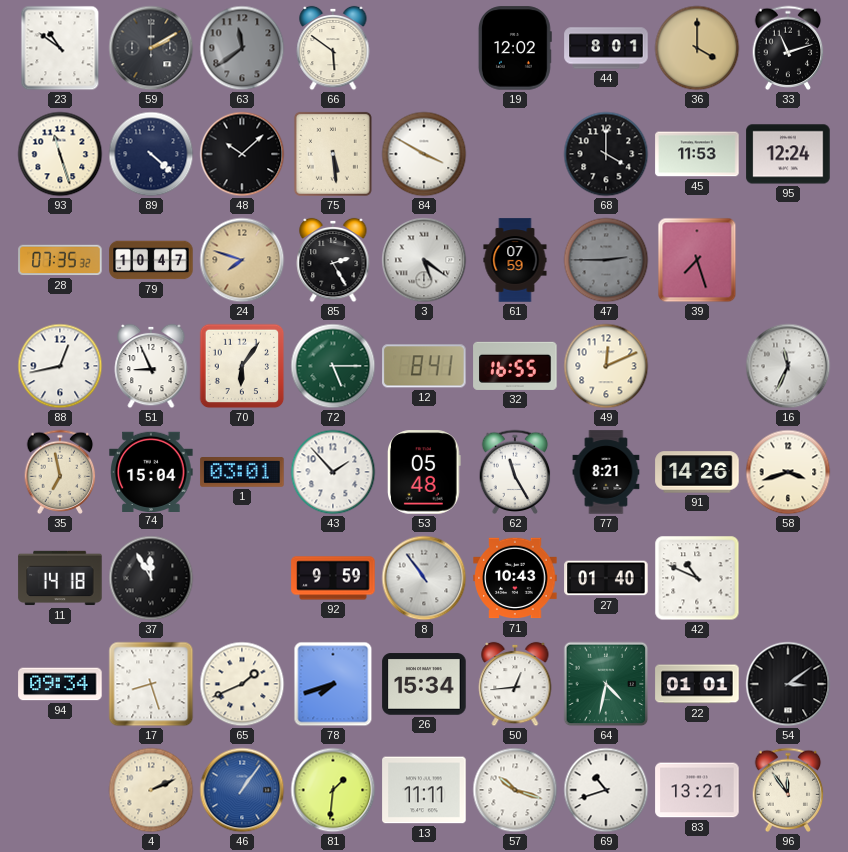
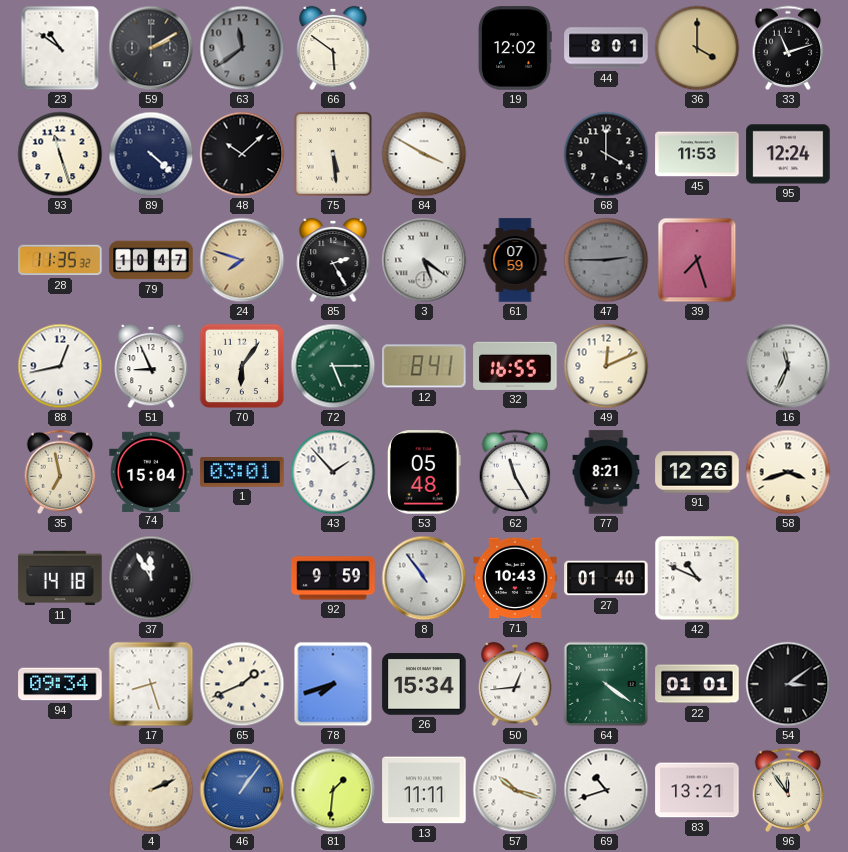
28: 07:35 -> 11:35 (60, 260)
91: 14:26 -> 12:26 (697, 472)
64: 4:32 -> 4:21 (606, 684)
